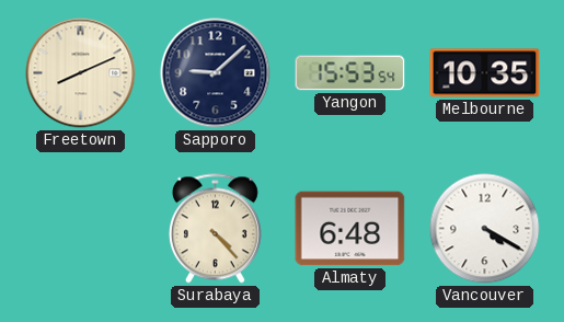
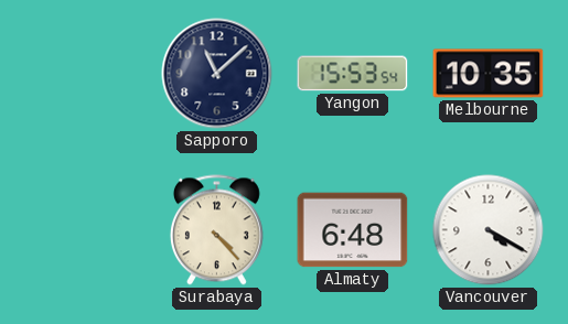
Freetown: 8:11 -> none (81, 73)
Sapporo: 9:08 -> 11:08 (217, 74)
